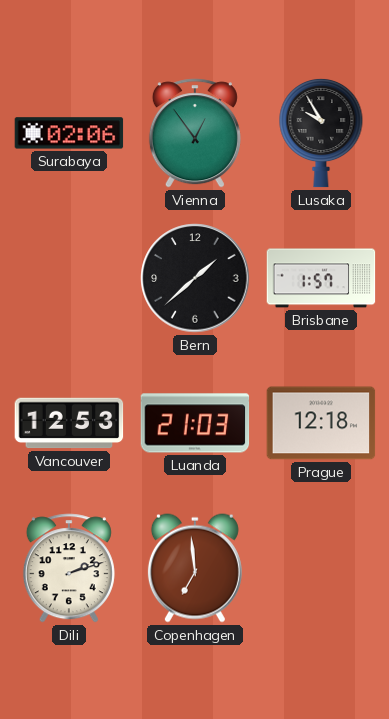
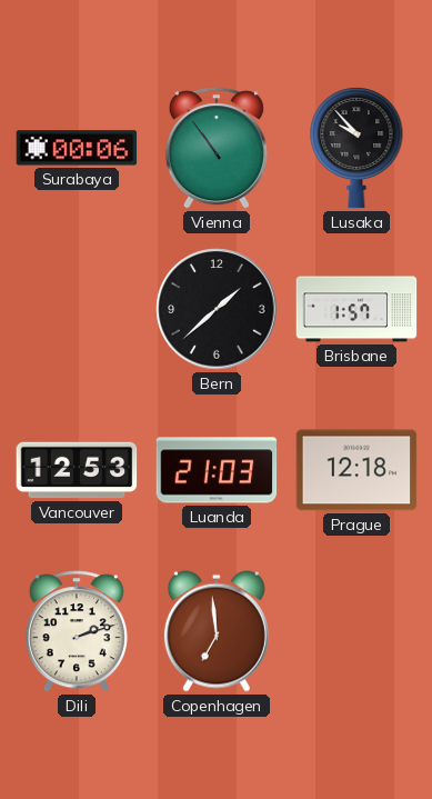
Surabaya: 02:06 -> 00:06 (77, 148)
Vienna: 12:54 -> 10:54 (217, 148)
Lusaka: 9:55 -> 9:53 (356, 148)
